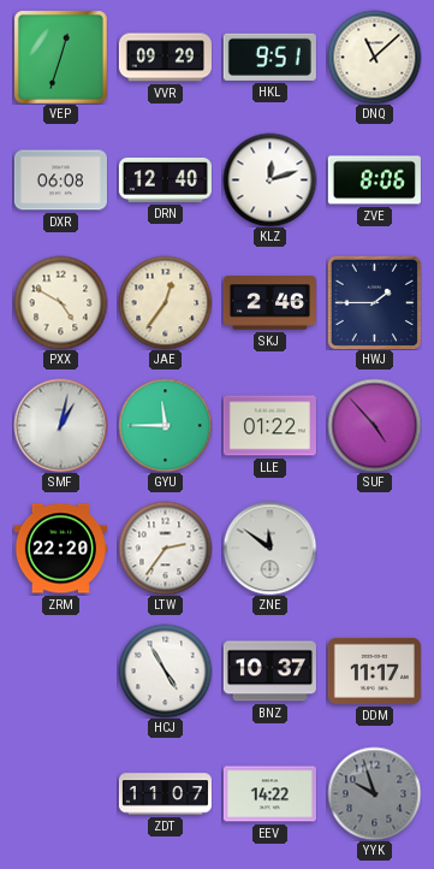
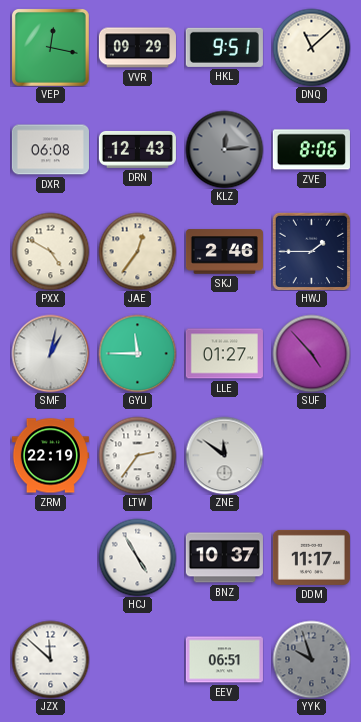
VEP: 12:33 -> 12:17 (51, 48)
DRN: 12:40 -> 12:43 (137, 150)
KLZ: 12:12 -> 12:14 (224, 149)
KLZ dial: white -> grey (224, 149)
LLE: 01:22 -> 01:27 (224, 354)
ZRM: 22:20 -> 22:19 (50, 456)
JZX: none -> 11:52 (50, 659)
ZDT: 11:07 -> none (165, 794)
EEV: 14:22 -> 06:51 (224, 660)
